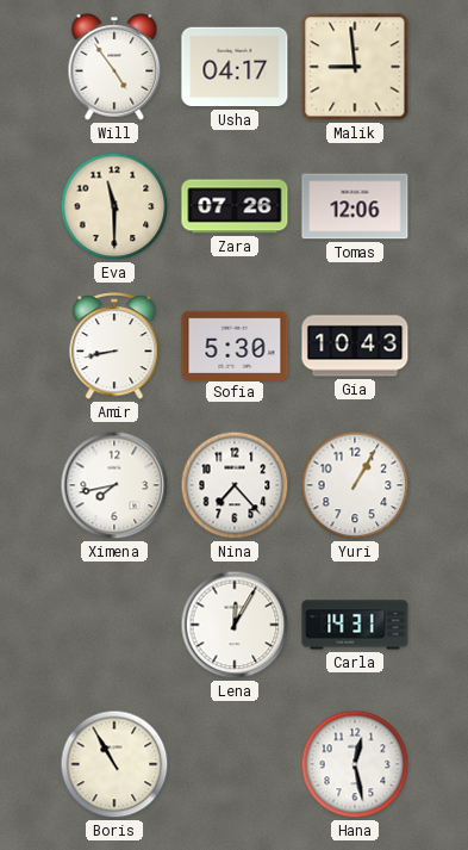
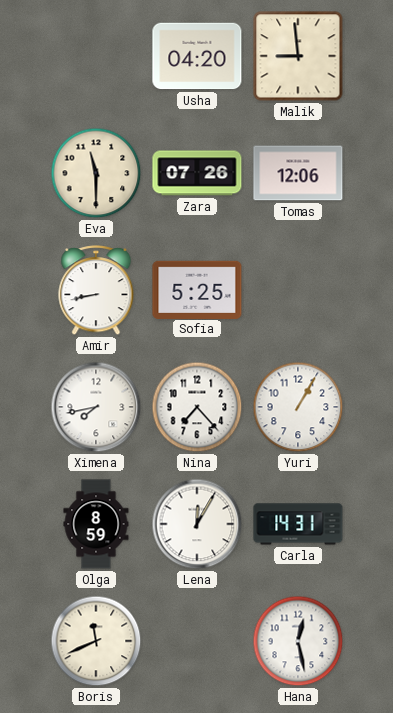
Will: 4:54 -> none (114, 68)
Usha: 04:17 -> 04:20 (197, 56)
Sofia: 5:30 -> 5:25 (197, 289)
Gia: 10:43 -> none (355, 346)
Olga: none -> 8:59 (96, 524)
Boris: 10:55 -> 11:41 (96, 641)
